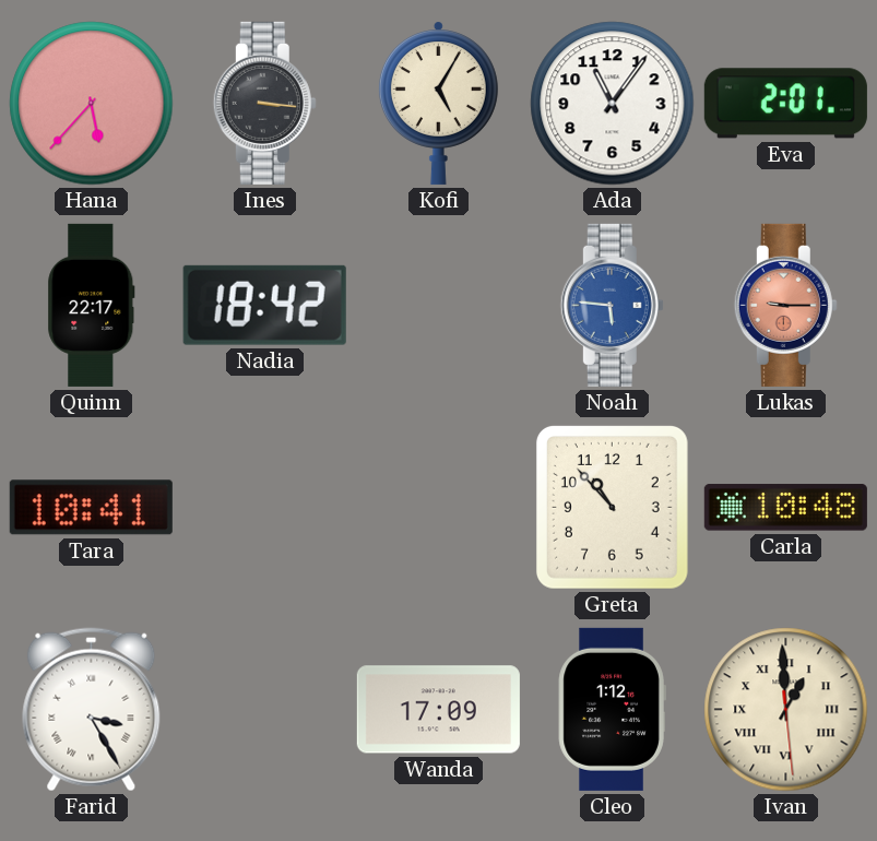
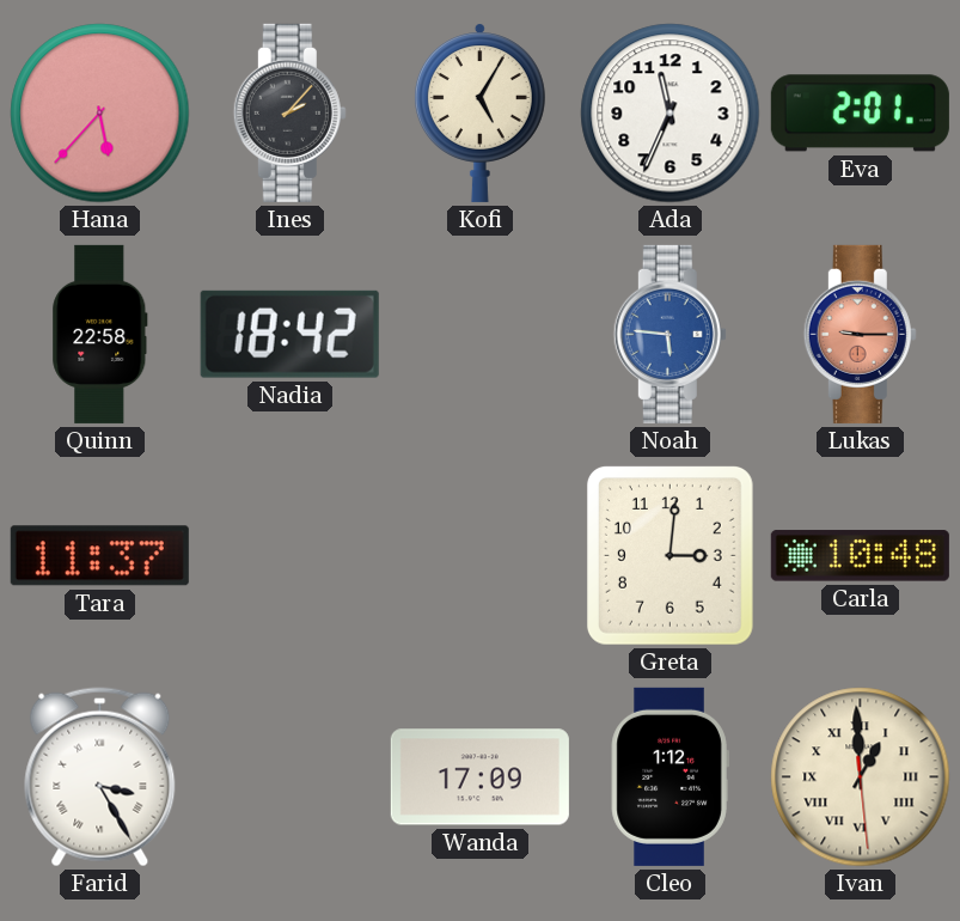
Ines: 3:16 -> 2:07 (289, 112)
Ada: 11:06 -> 11:34 (671, 114)
Quinn: 22:17 -> 22:58 (100, 334)
Tara: 10:41 -> 11:37 (99, 556)
Greta: 10:53 -> 3:01 (669, 555)
